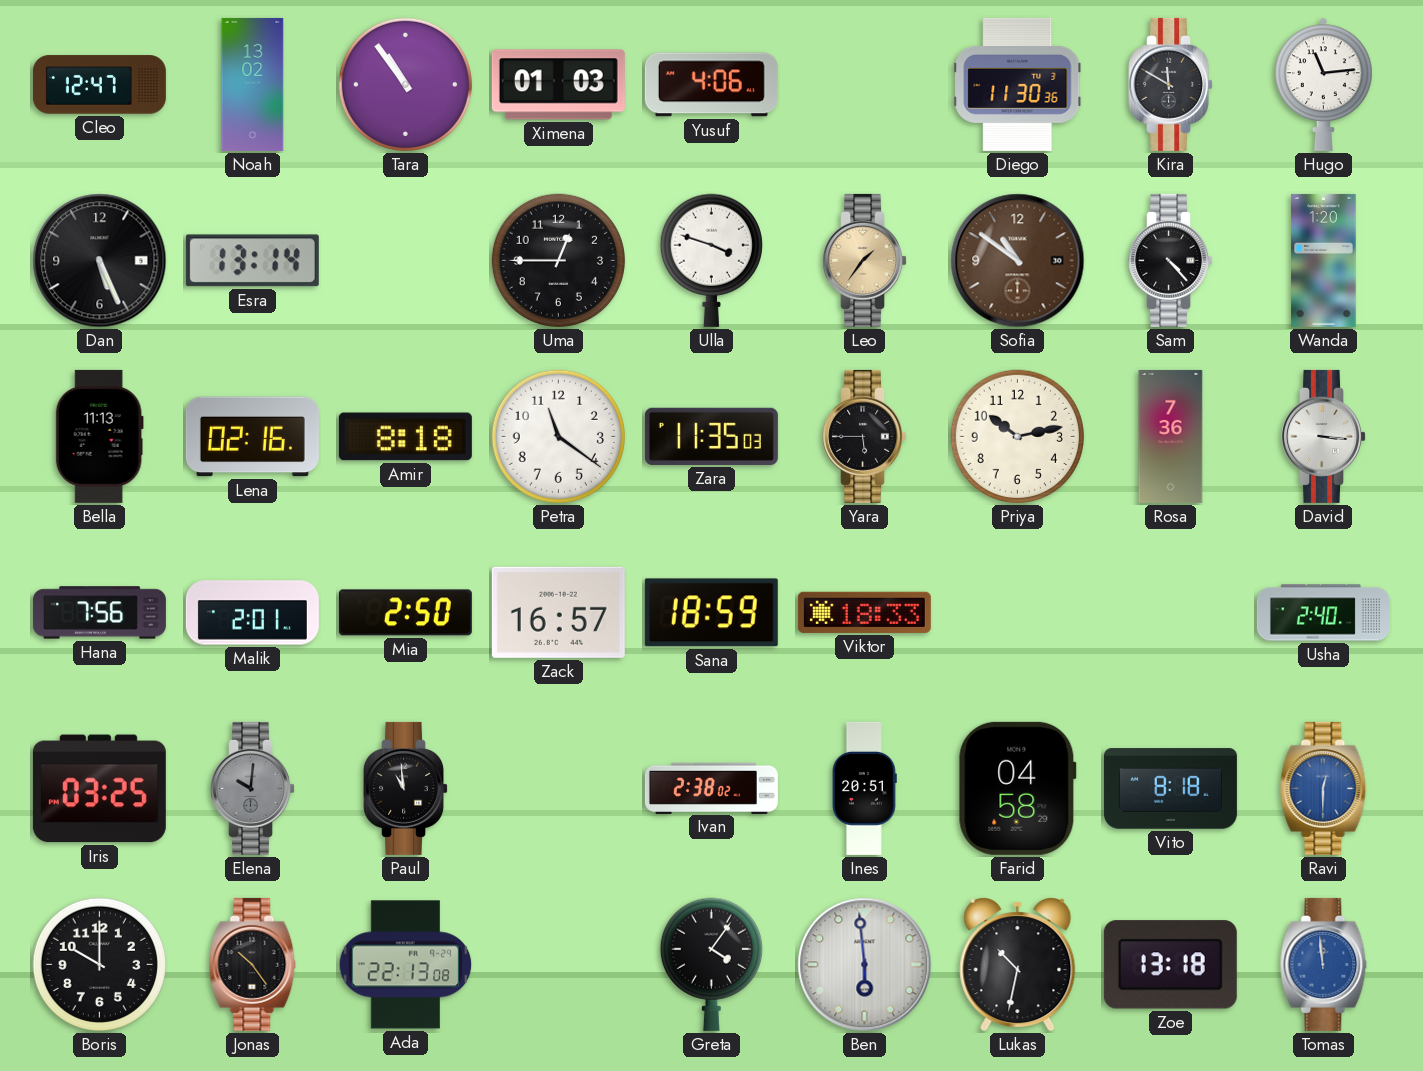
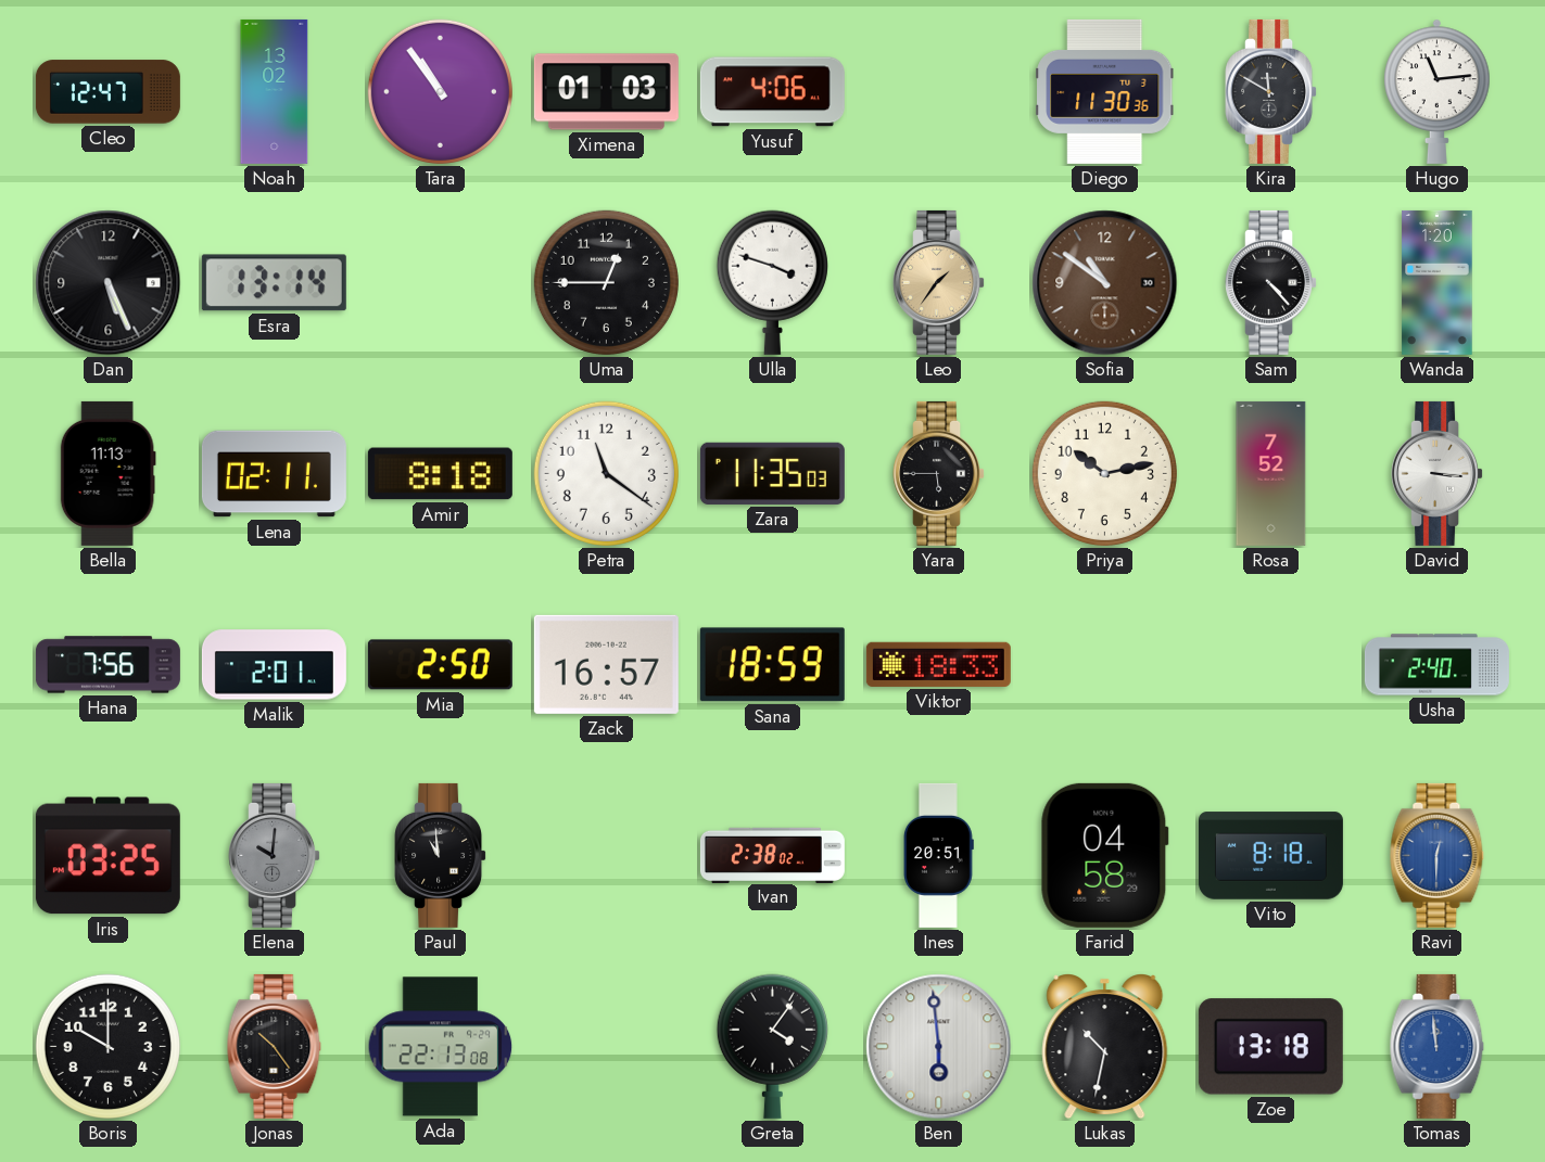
Lena: 02:16 -> 02:11 (274, 474)
Rosa: 7:36 -> 7:52 (1271, 473)
